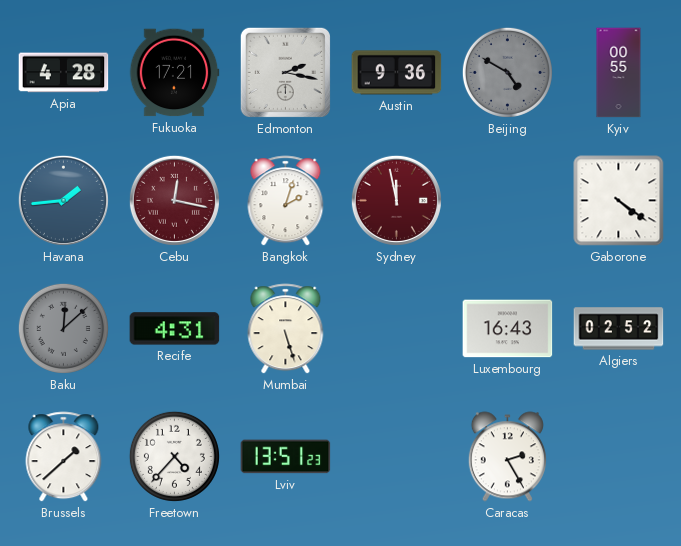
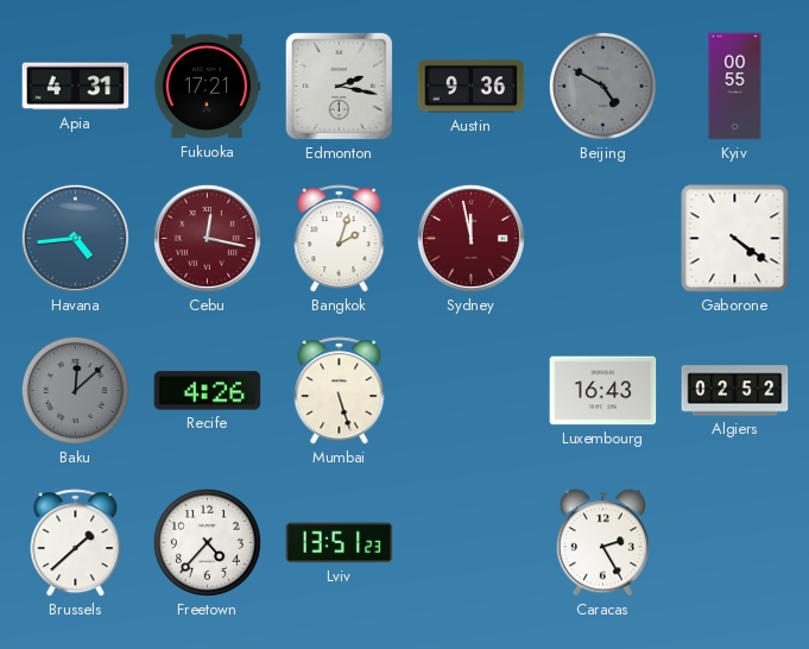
Apia: 4:28 -> 4:31 (76, 87)
Havana: 1:44 -> 4:44 (75, 238)
Recife: 4:31 -> 4:26 (208, 391)
